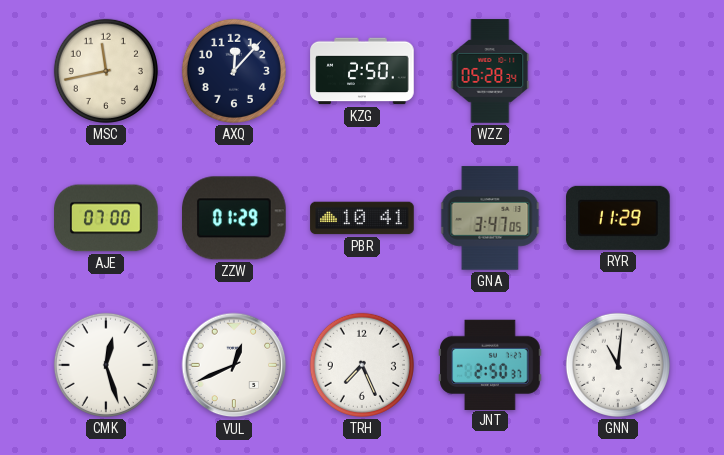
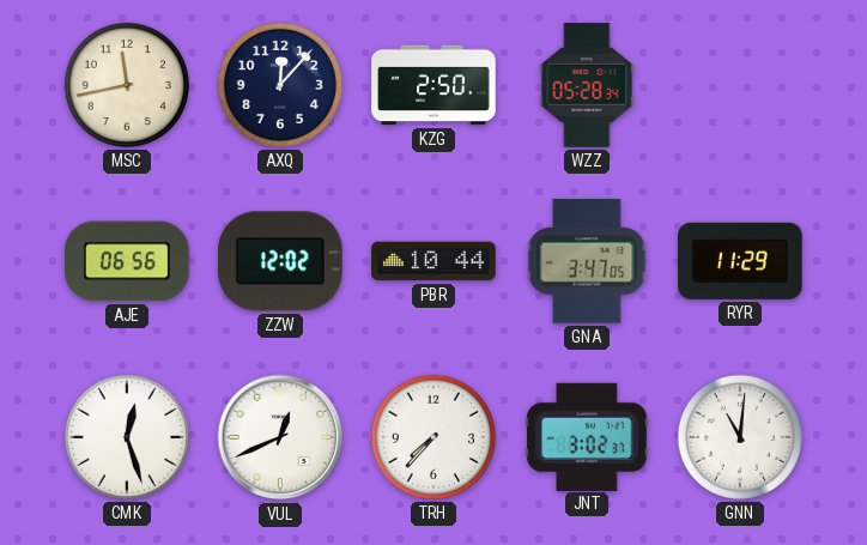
AJE: 07:00 -> 06:56 (127, 261)
ZZW: 01:29 -> 12:02 (281, 261)
PBR: 10:41 -> 10:44 (433, 261)
TRH: 7:26 -> 7:37 (433, 437)
JNT: 2:50 -> 3:02 (587, 436)
